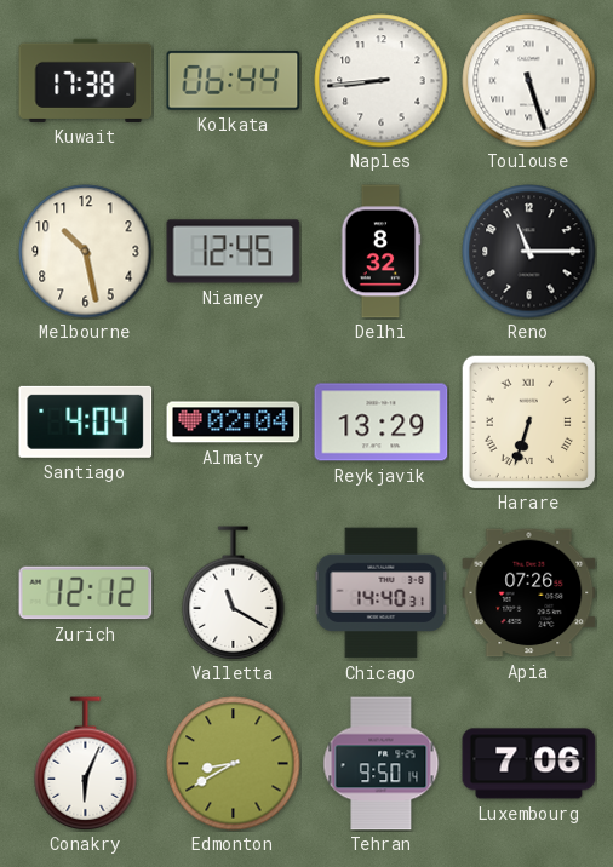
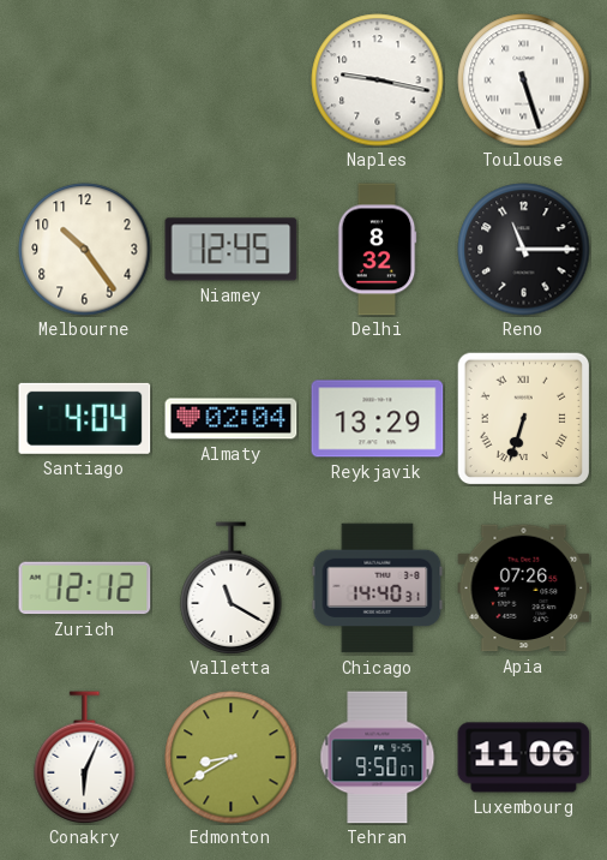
Kuwait: 17:38 -> none (86, 80)
Kolkata: 06:44 -> none (234, 81)
Naples: 8:44 -> 9:17 (378, 80)
Melbourne: 10:28 -> 10:24 (85, 250)
Tehran: 9:50:14 -> 9:50:07 (378, 758)
Luxembourg: 7:06 -> 11:06 (524, 758)
